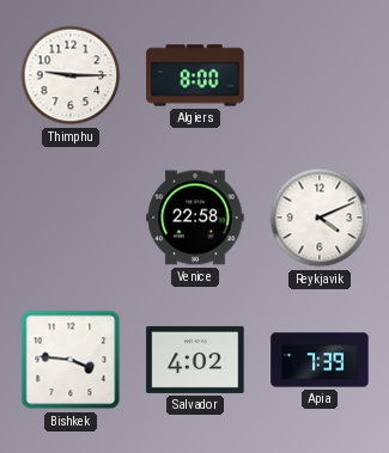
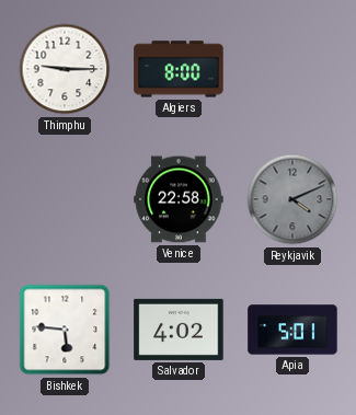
Reykjavik dial: white -> grey (292, 199)
Bishkek: 3:46 -> 5:46 (65, 330)
Apia: 7:39 -> 5:01 (292, 330)
